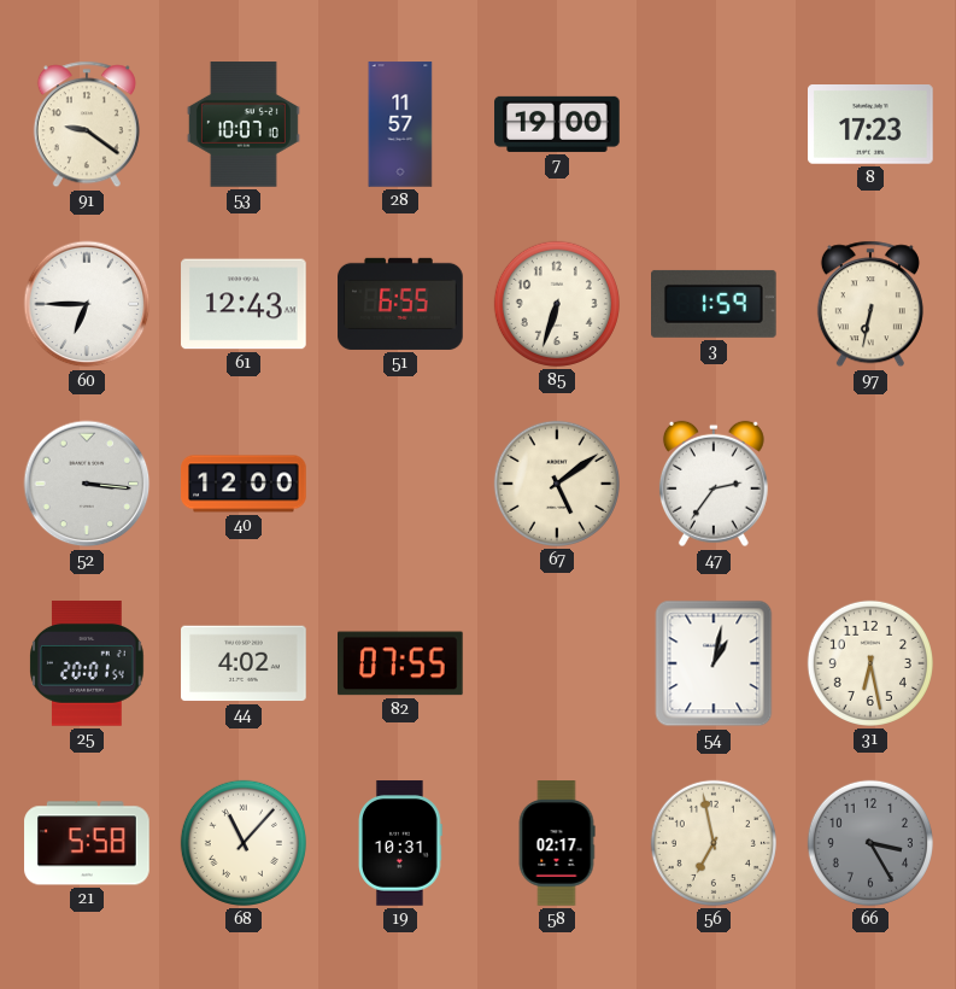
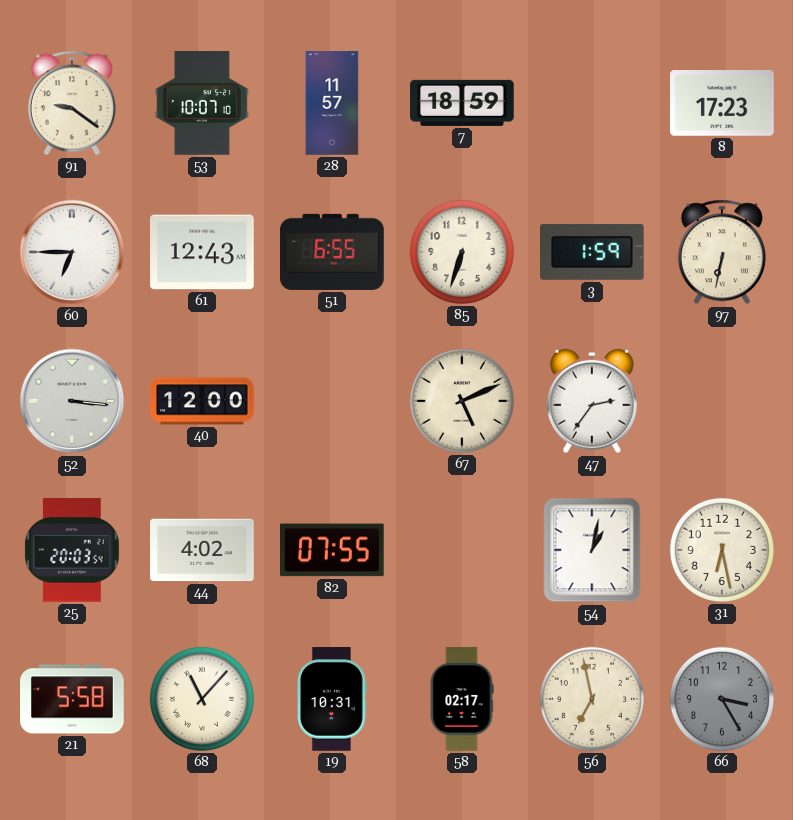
7: 19:00 -> 18:59 (462, 103)
67: 5:09 -> 5:11 (462, 401)
25: 20:01 -> 20:03 (72, 550)
